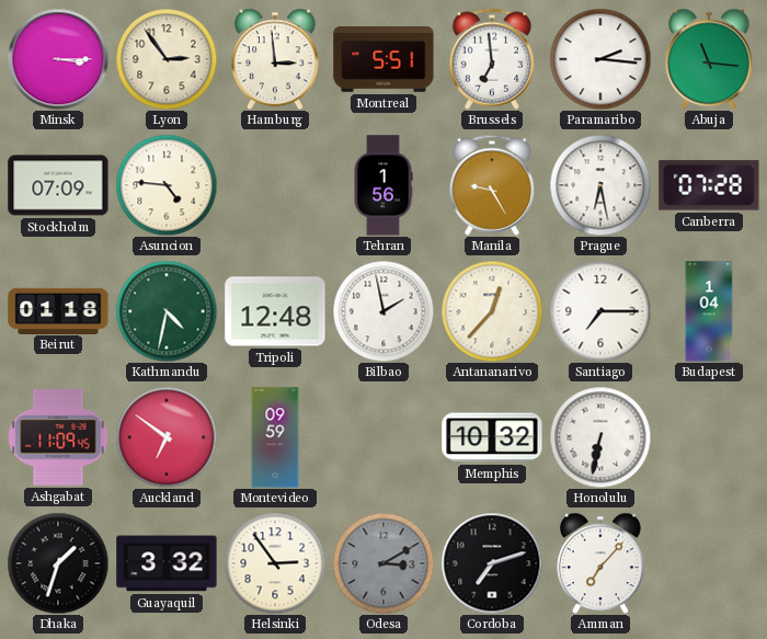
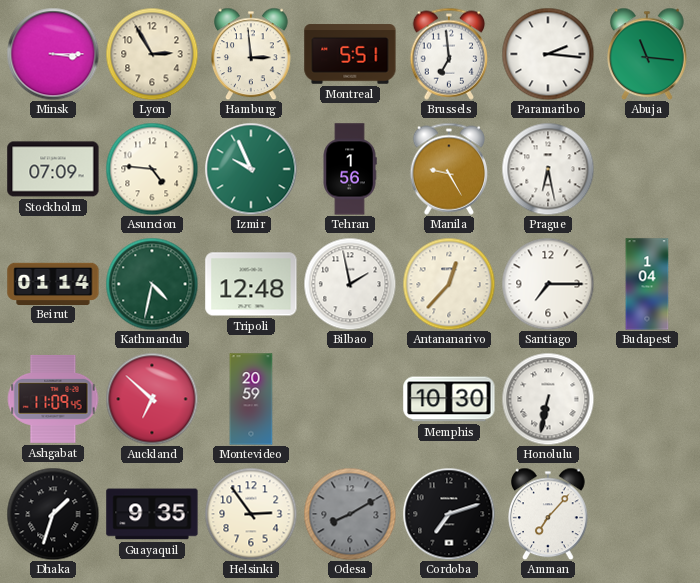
Lyon: 2:54 -> 2:55 (152, 54)
Izmir: none -> 9:56 (251, 169)
Canberra: 07:28 -> none (709, 185)
Beirut: 01:18 -> 01:14 (53, 283)
Auckland: 6:51 -> 6:52 (152, 399)
Montevideo: 09:59 -> 20:59 (251, 399)
Memphis: 10:32 -> 10:30 (449, 399)
Guayaquil: 3:32 -> 9:35 (152, 514)
Odesa: 3:10 -> 8:10 (350, 514)
